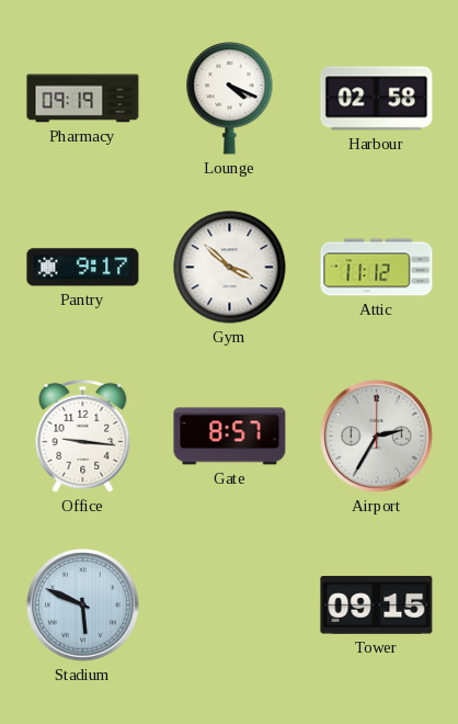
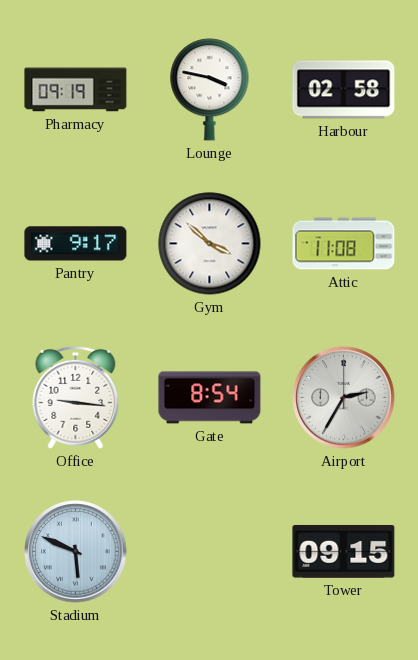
Lounge: 4:19 -> 3:47 (210, 90)
Attic: 11:12 -> 11:08 (344, 244)
Gate: 8:57 -> 8:54 (210, 398)
